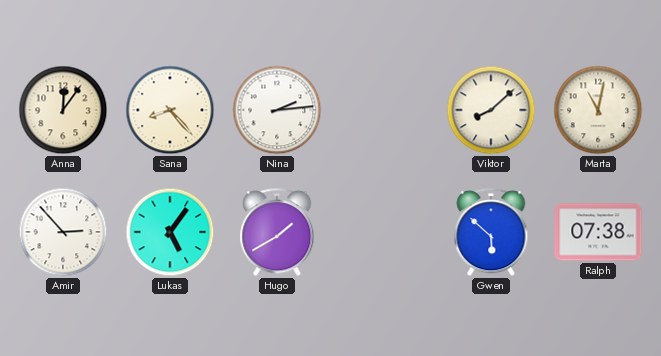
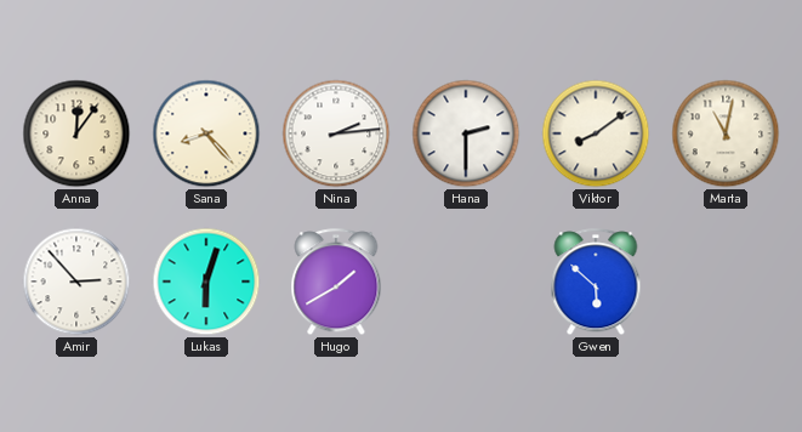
Hana: none -> 2:30 (466, 133)
Viktor: 8:08 -> 8:09 (596, 133)
Lukas: 5:06 -> 6:03 (206, 282)
Ralph: 07:38 -> none (598, 232)
